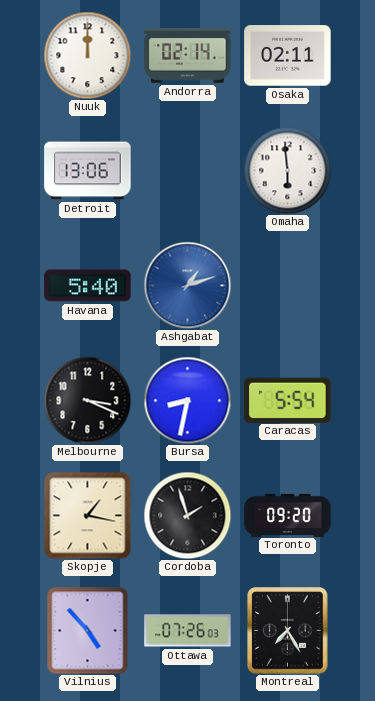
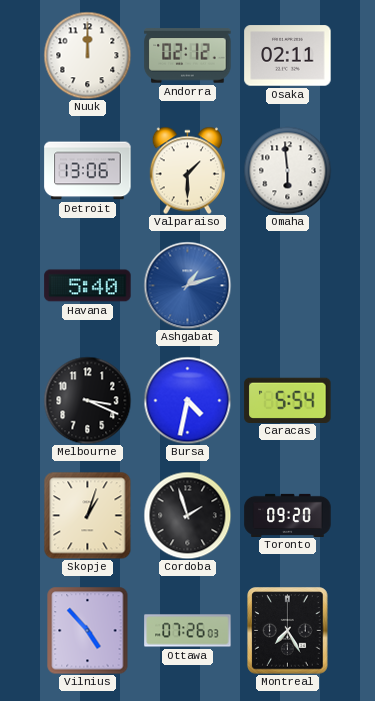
Andorra: 02:14 -> 02:12 (188, 56)
Valparaiso: none -> 1:30 (187, 170)
Bursa: 8:32 -> 4:32 (187, 400)
Skopje: 1:17 -> 1:03 (87, 515)
